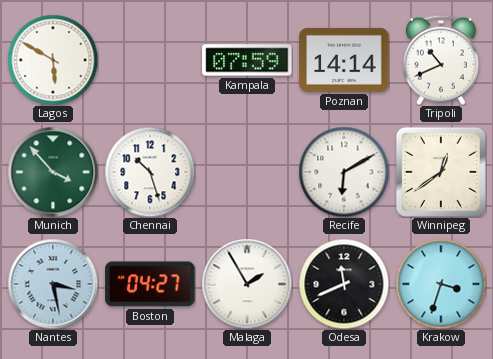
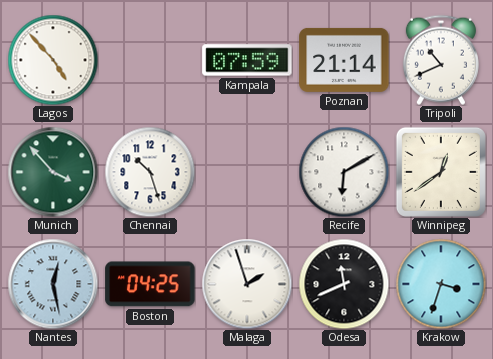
Lagos: 5:50 -> 4:53 (53, 60)
Poznan: 14:14 -> 21:14 (344, 60)
Nantes: 3:28 -> 12:28 (53, 284)
Boston: 04:27 -> 04:25 (150, 284)
Malaga: 1:55 -> 1:57 (247, 284)
